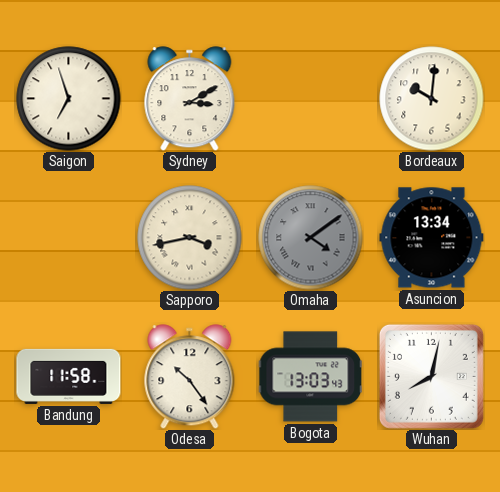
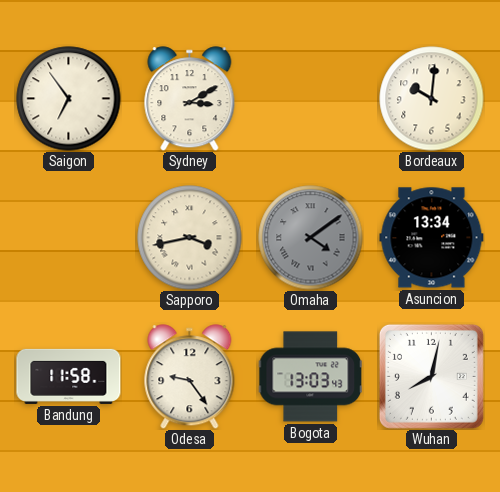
Saigon: 6:57 -> 6:54 (69, 99)
Odesa: 10:24 -> 9:24 (190, 377)
